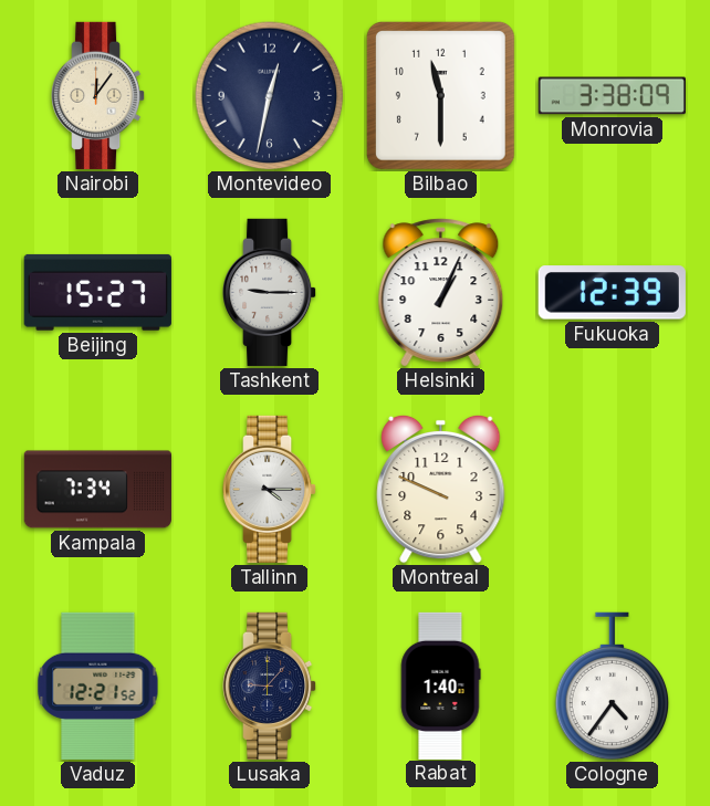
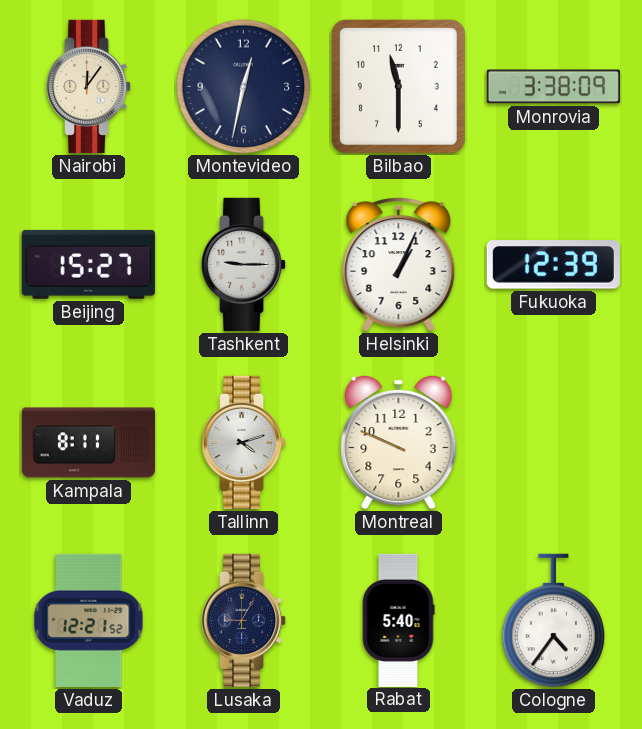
Kampala: 7:34 -> 8:11 (88, 443)
Tallinn: 4:15 -> 4:12 (245, 442)
Lusaka: 9:07 -> 9:05 (245, 620)
Rabat: 1:40 -> 5:40 (398, 620)
